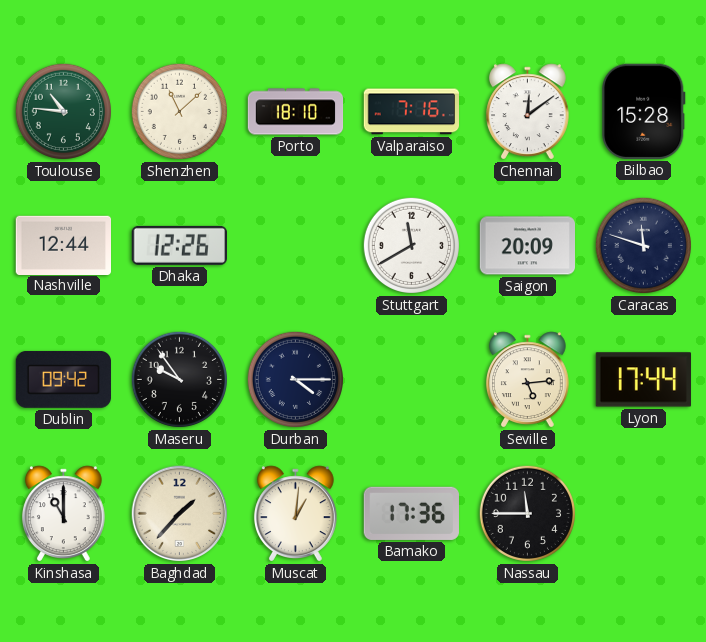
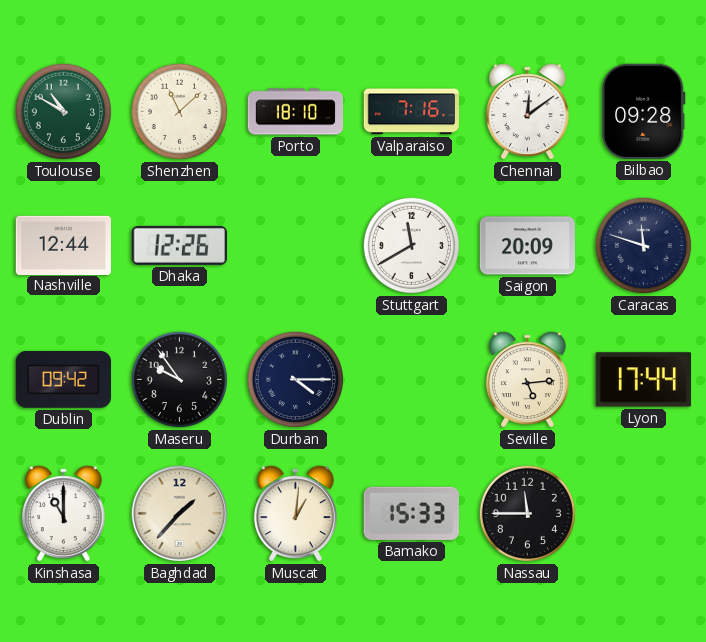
Toulouse: 10:46 -> 10:50 (63, 111)
Bilbao: 15:28 -> 09:28 (644, 111)
Bamako: 17:36 -> 15:33 (411, 513)
